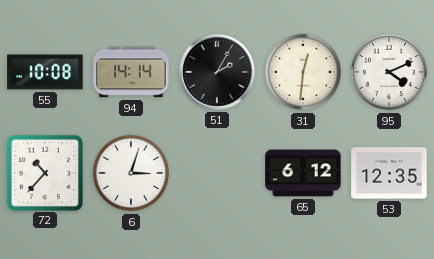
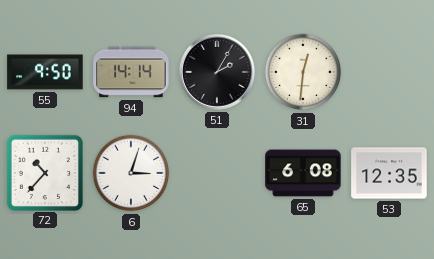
55: 10:08 -> 9:50 (45, 72)
95: 4:11 -> none (389, 72)
65: 6:12 -> 6:08 (303, 173)
